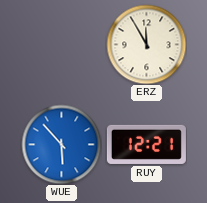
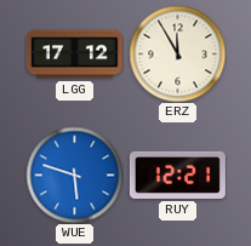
LGG: none -> 17:12 (74, 55)
WUE: 5:53 -> 5:48 (74, 175)
